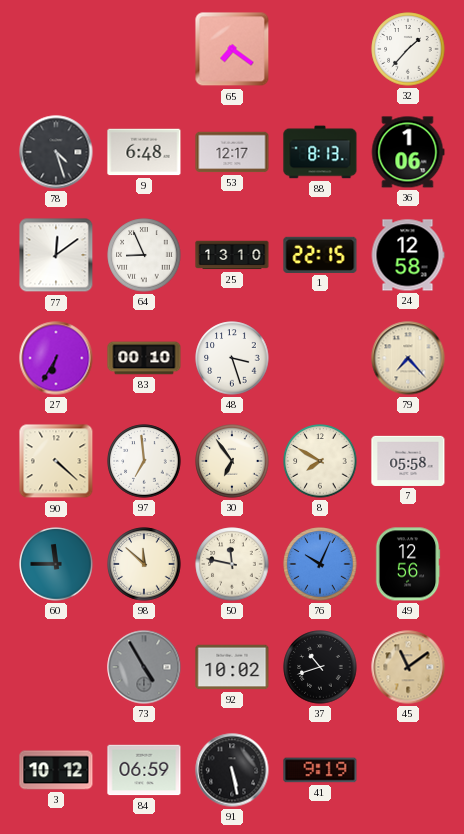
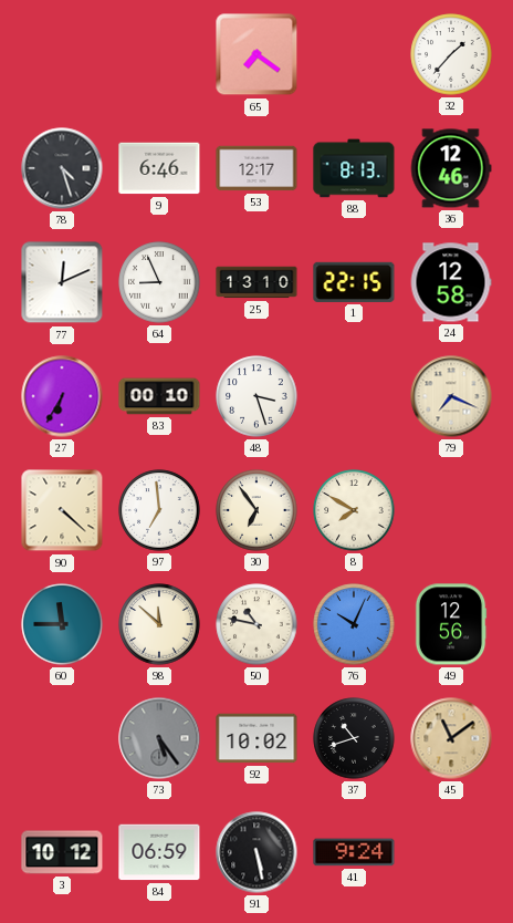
9: 6:48 -> 6:46 (159, 168)
36: 1:06 -> 12:46 (451, 168)
77: 12:09 -> 12:11 (62, 282)
79: 7:23 -> 7:19 (451, 396)
7: 05:58 -> none (408, 461)
50: 11:47 -> 10:47 (256, 624)
73: 4:55 -> 5:24 (159, 738)
41: 9:19 -> 9:24 (354, 852)
